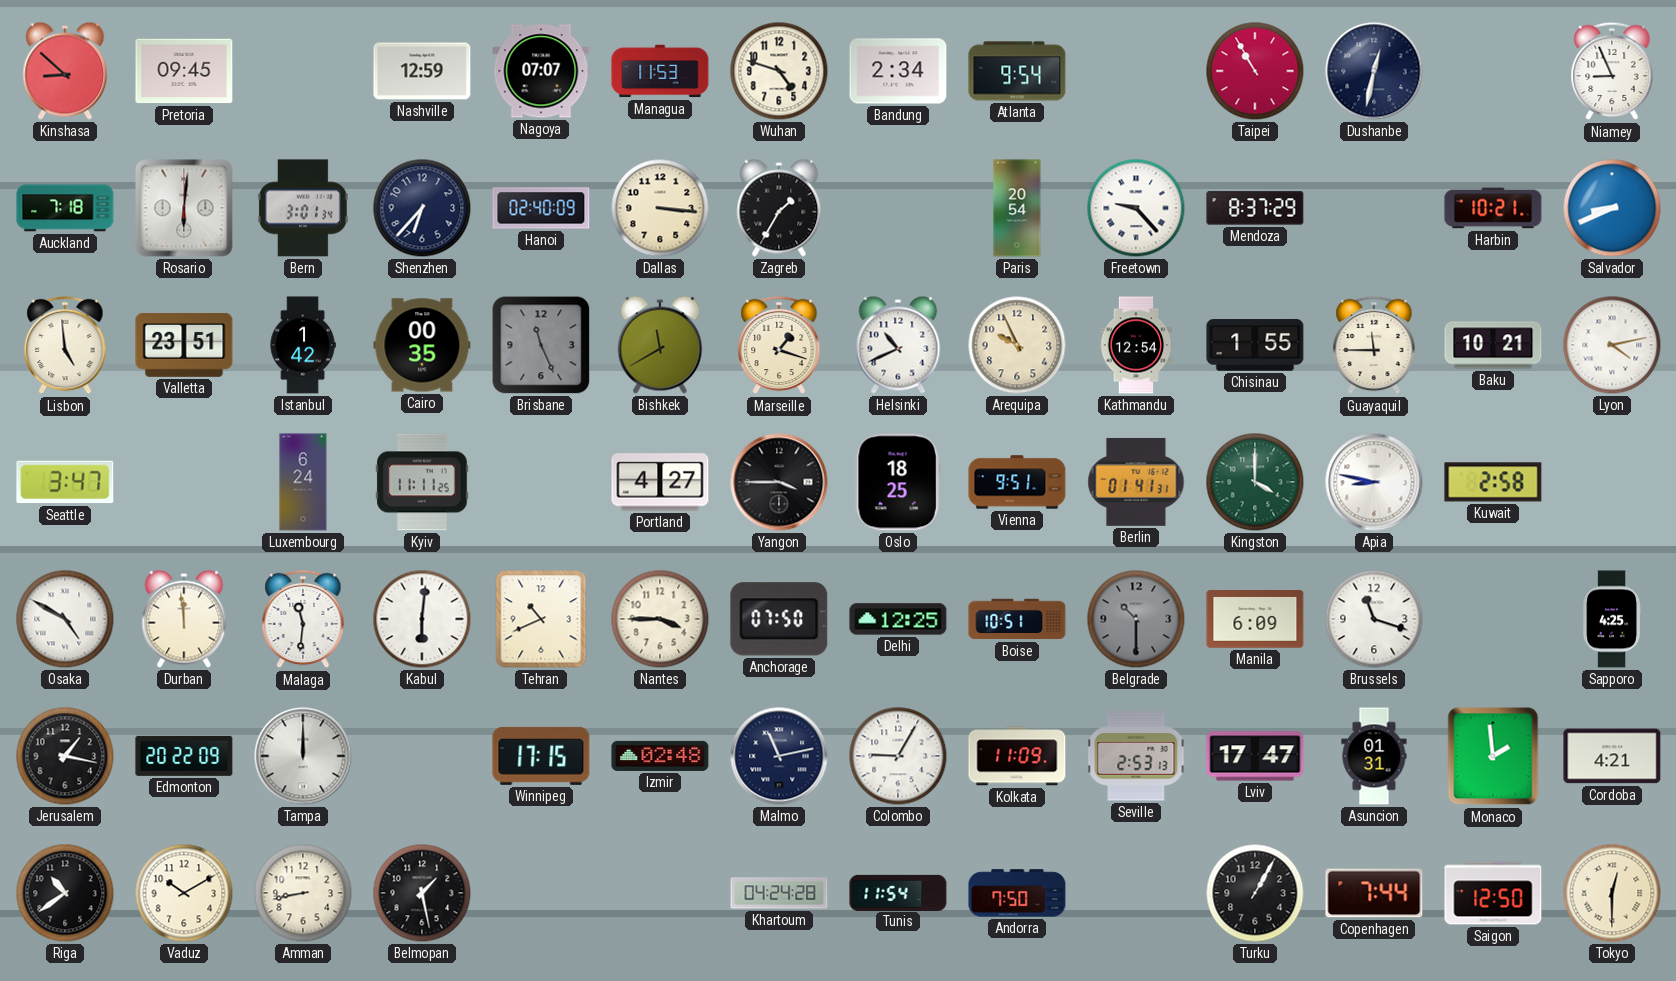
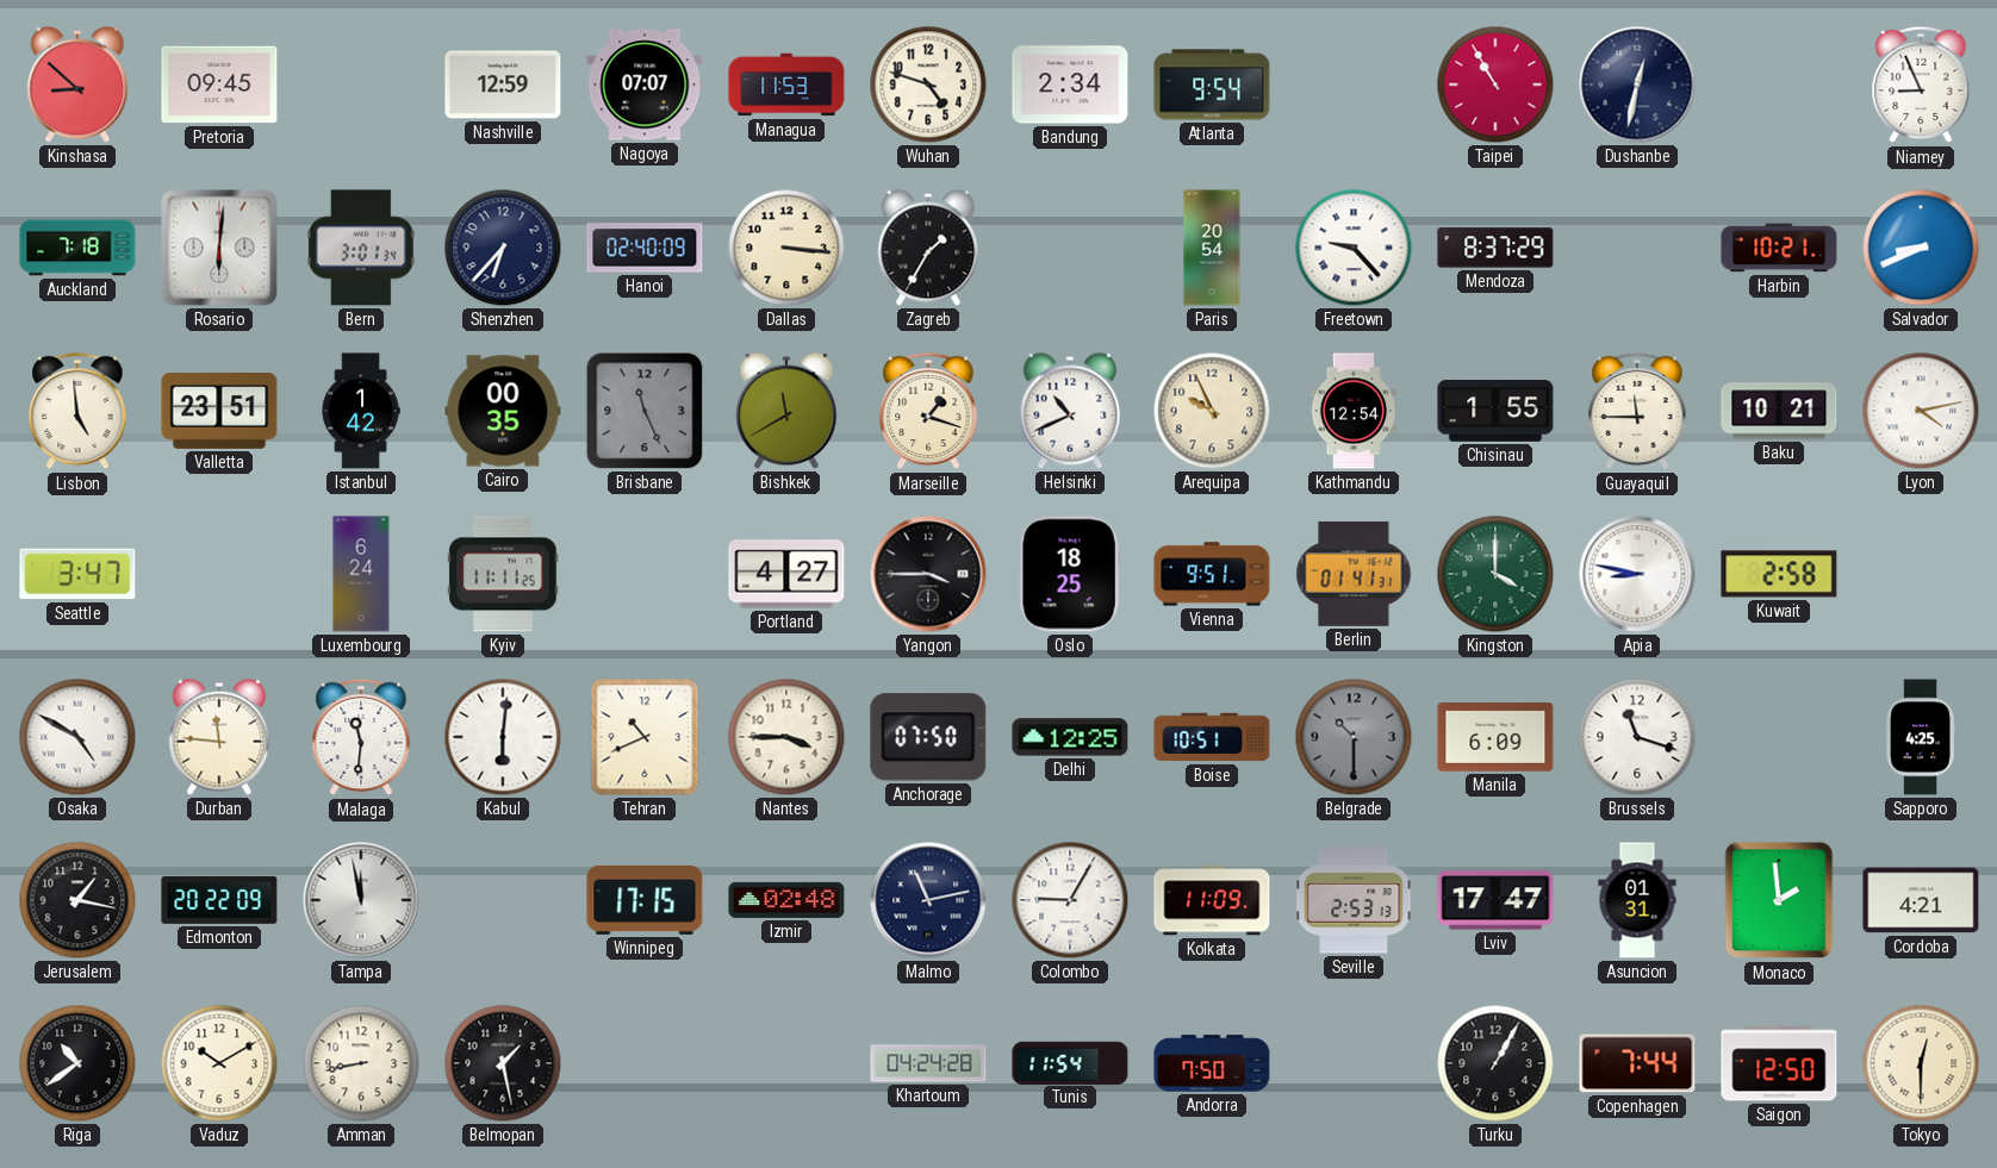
Durban: 11:59 -> 11:46 (219, 737)
Tampa: 12:00 -> 11:58 (361, 900)
